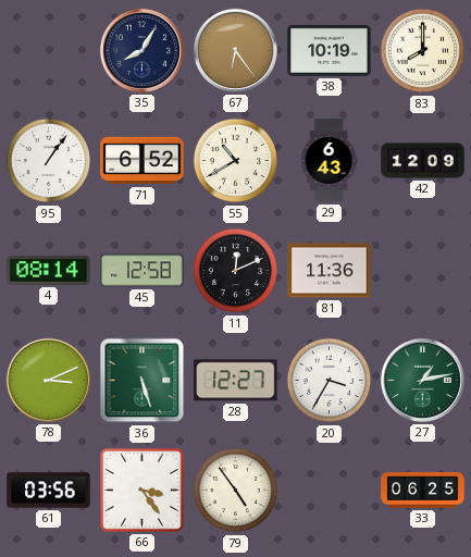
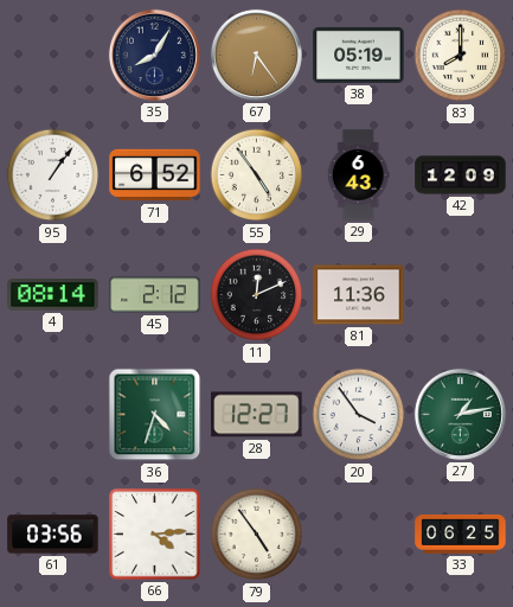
38: 10:19 -> 05:19 (359, 55)
55: 10:40 -> 4:54 (257, 175)
45: 12:58 -> 2:12 (155, 295)
78: 3:11 -> none (48, 380)
36: 5:27 -> 4:33 (155, 415)
20: 3:35 -> 3:54 (359, 415)
66: 3:24 -> 4:14 (155, 535)
